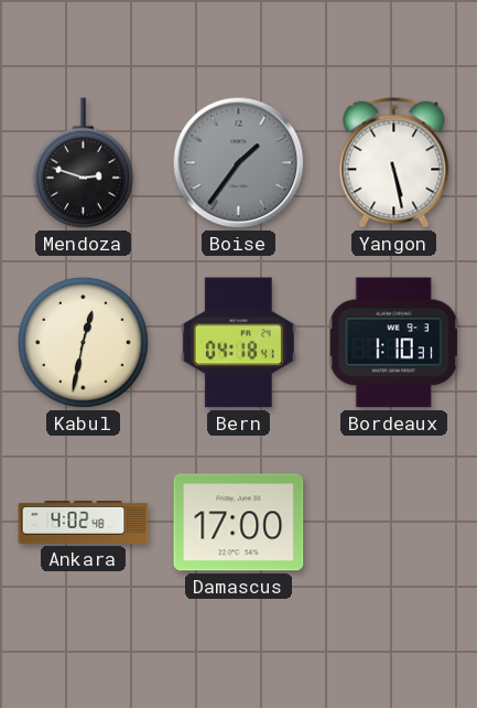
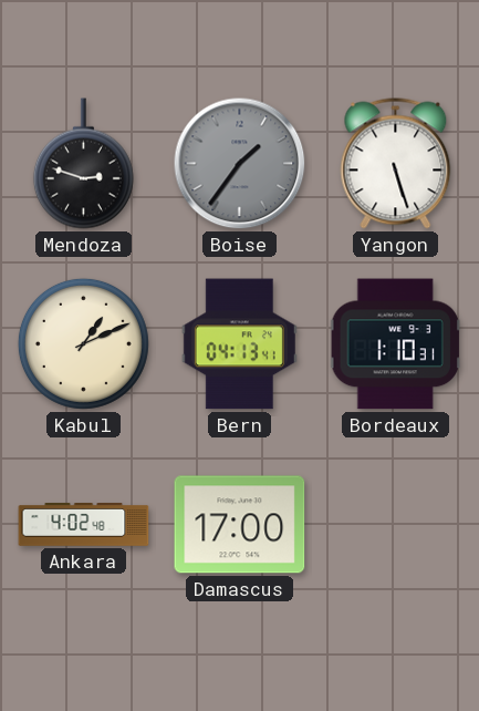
Yangon: 5:28 -> 5:27 (396, 164)
Kabul: 12:32 -> 1:11 (83, 343)
Bern: 04:18 -> 04:13 (239, 344)
